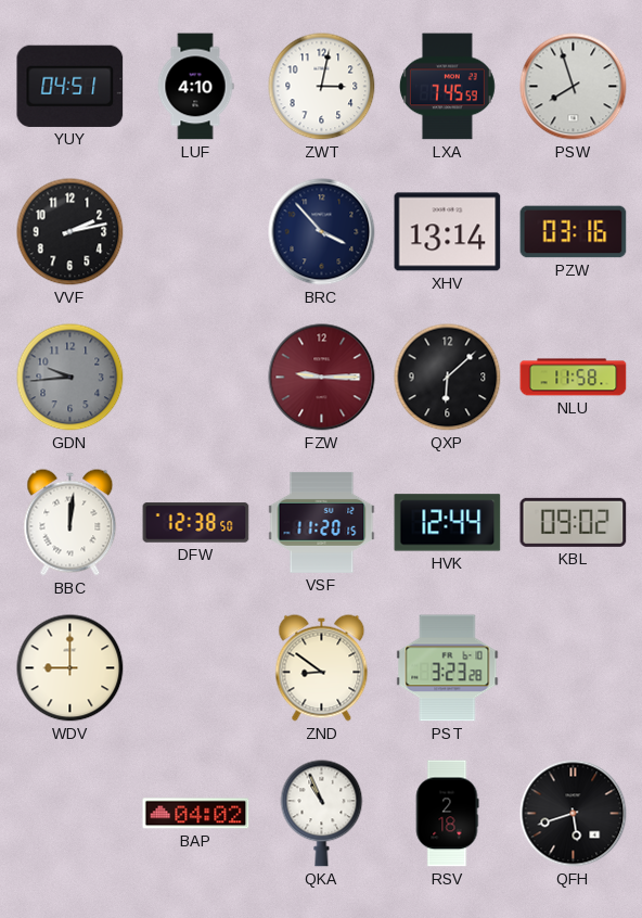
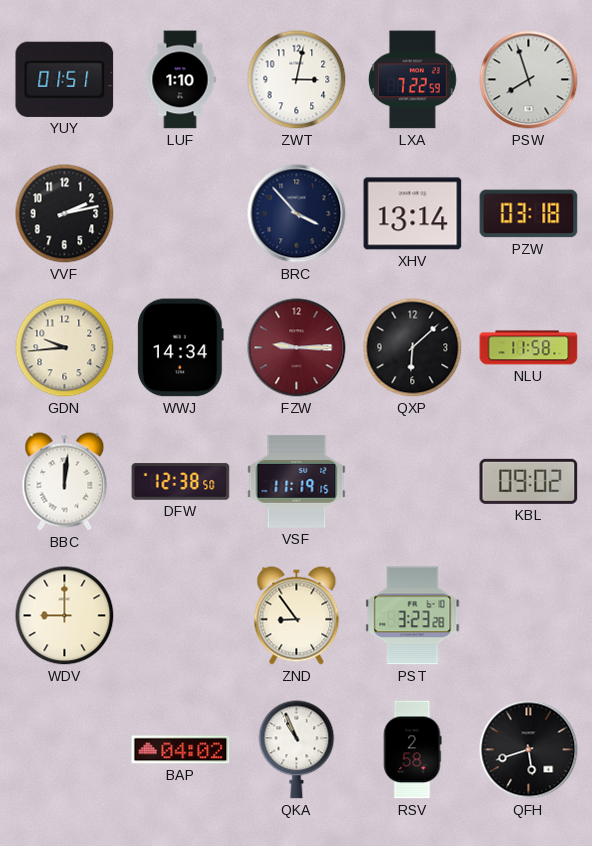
YUY: 04:51 -> 01:51 (65, 79)
LUF: 4:10 -> 1:10 (180, 80)
LXA: 7:45 -> 7:22 (412, 80)
PZW: 03:16 -> 03:18 (529, 214)
GDN dial: grey -> cream (65, 348)
WWJ: none -> 14:34 (181, 348)
VSF: 11:20 -> 11:19 (297, 481)
HVK: 12:44 -> none (448, 523)
ZND: 8:51 -> 8:54 (297, 616)
RSV: 2:18 -> 2:58 (412, 750)
